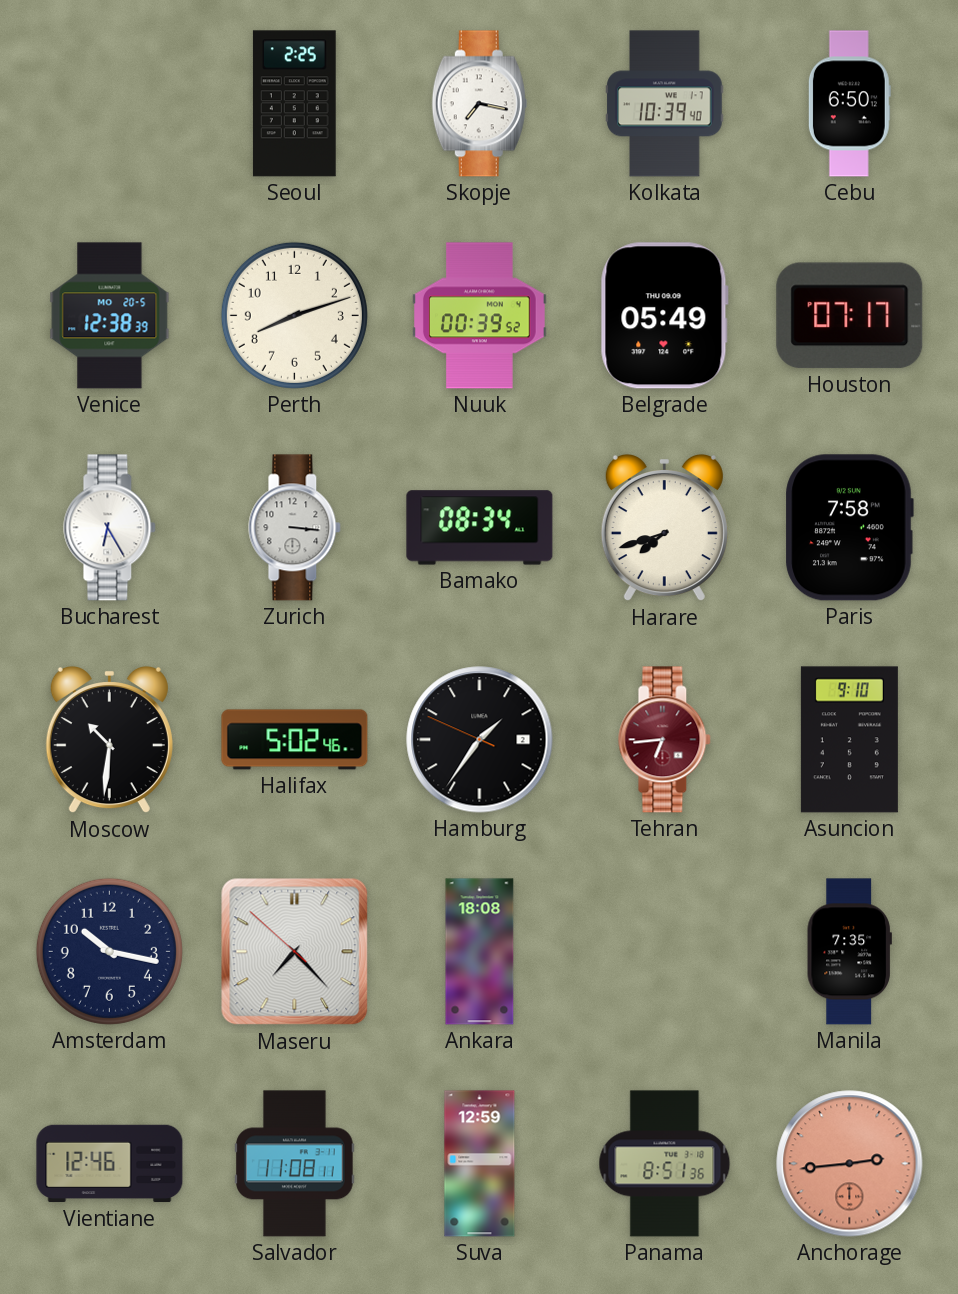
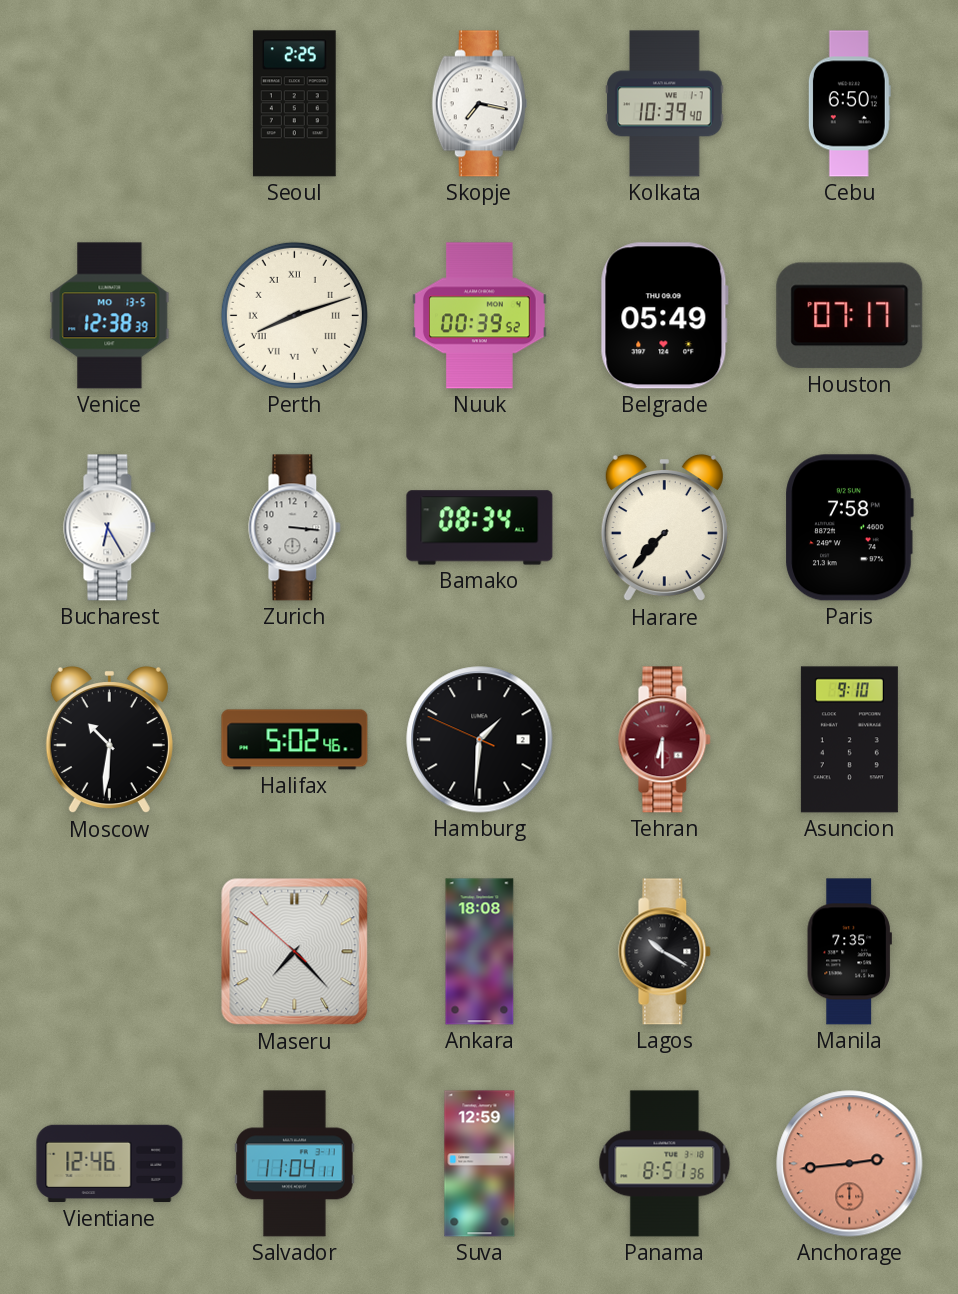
Venice date: MO 20-5 -> MO 13-5 (110, 316)
Perth numerals: Arabic -> Roman (294, 315)
Harare: 7:42 -> 7:37 (664, 528)
Hamburg: 1:35 -> 1:30 (480, 740)
Tehran: 6:44 -> 6:30 (665, 740)
Amsterdam: 10:17 -> none (109, 951)
Lagos: none -> 10:20 (665, 952)
Salvador: 11:08 -> 11:04 (295, 1164)
